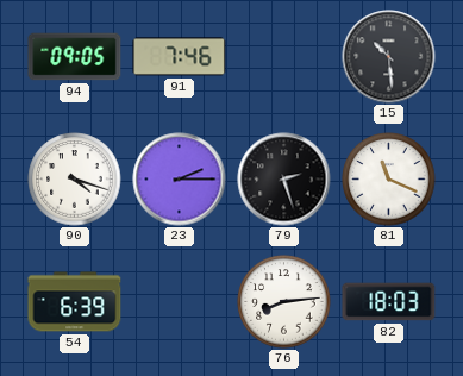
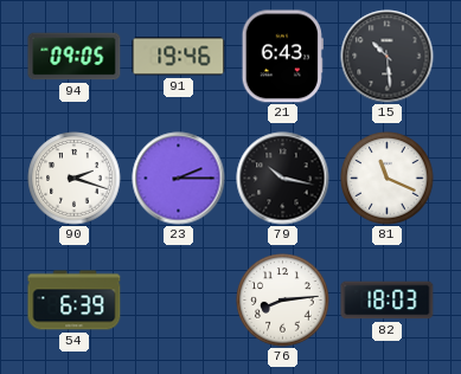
91: 7:46 -> 19:46 (179, 57)
21: none -> 6:43 (282, 57)
90: 4:18 -> 2:18 (75, 179)
79: 2:27 -> 10:17 (283, 179)
